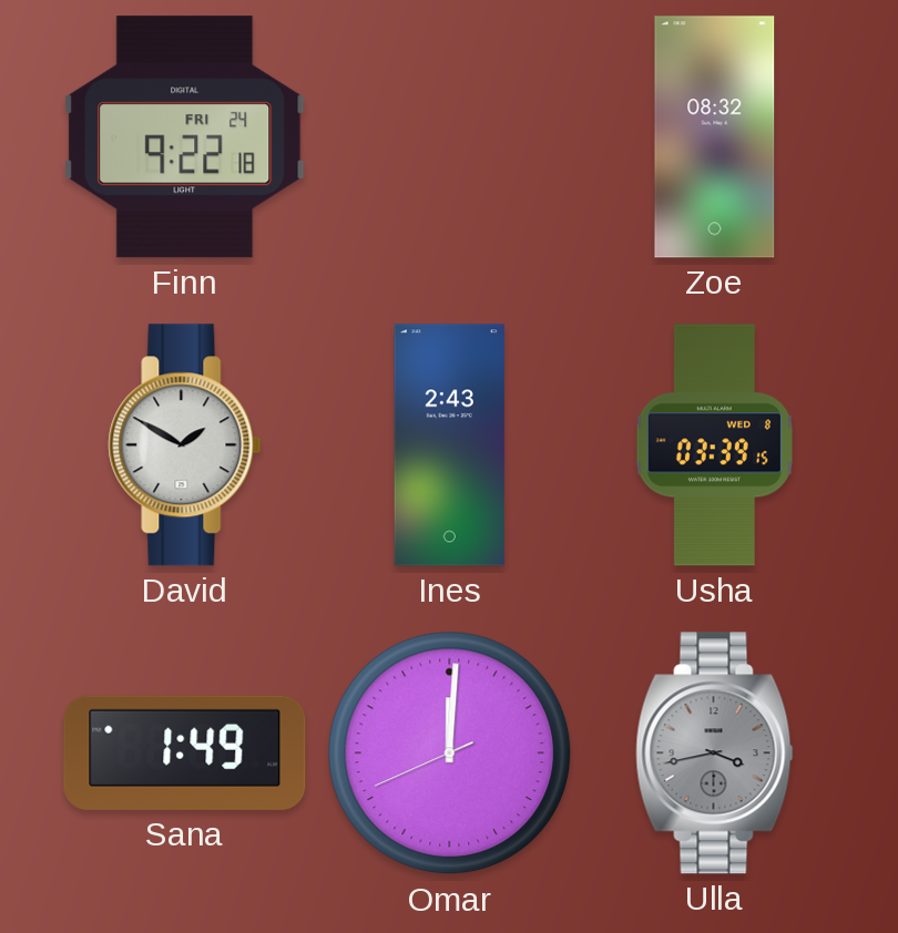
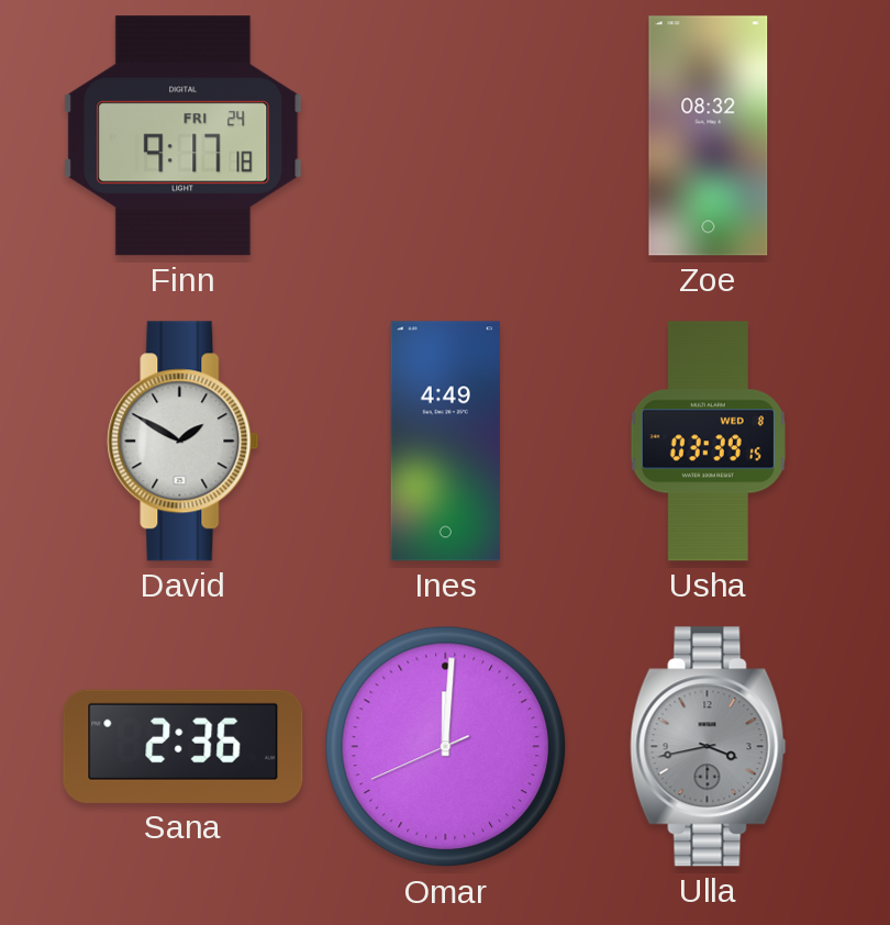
Finn: 9:22 -> 9:17 (183, 136)
Ines: 2:43 -> 4:49 (446, 442)
Sana: 1:49 -> 2:36 (183, 746)
